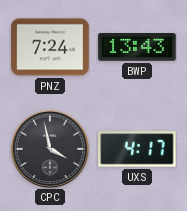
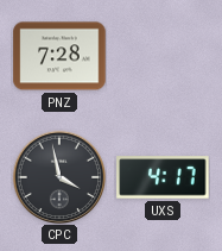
PNZ: 7:24 -> 7:28 (59, 56)
BWP: 13:43 -> none (137, 47)
